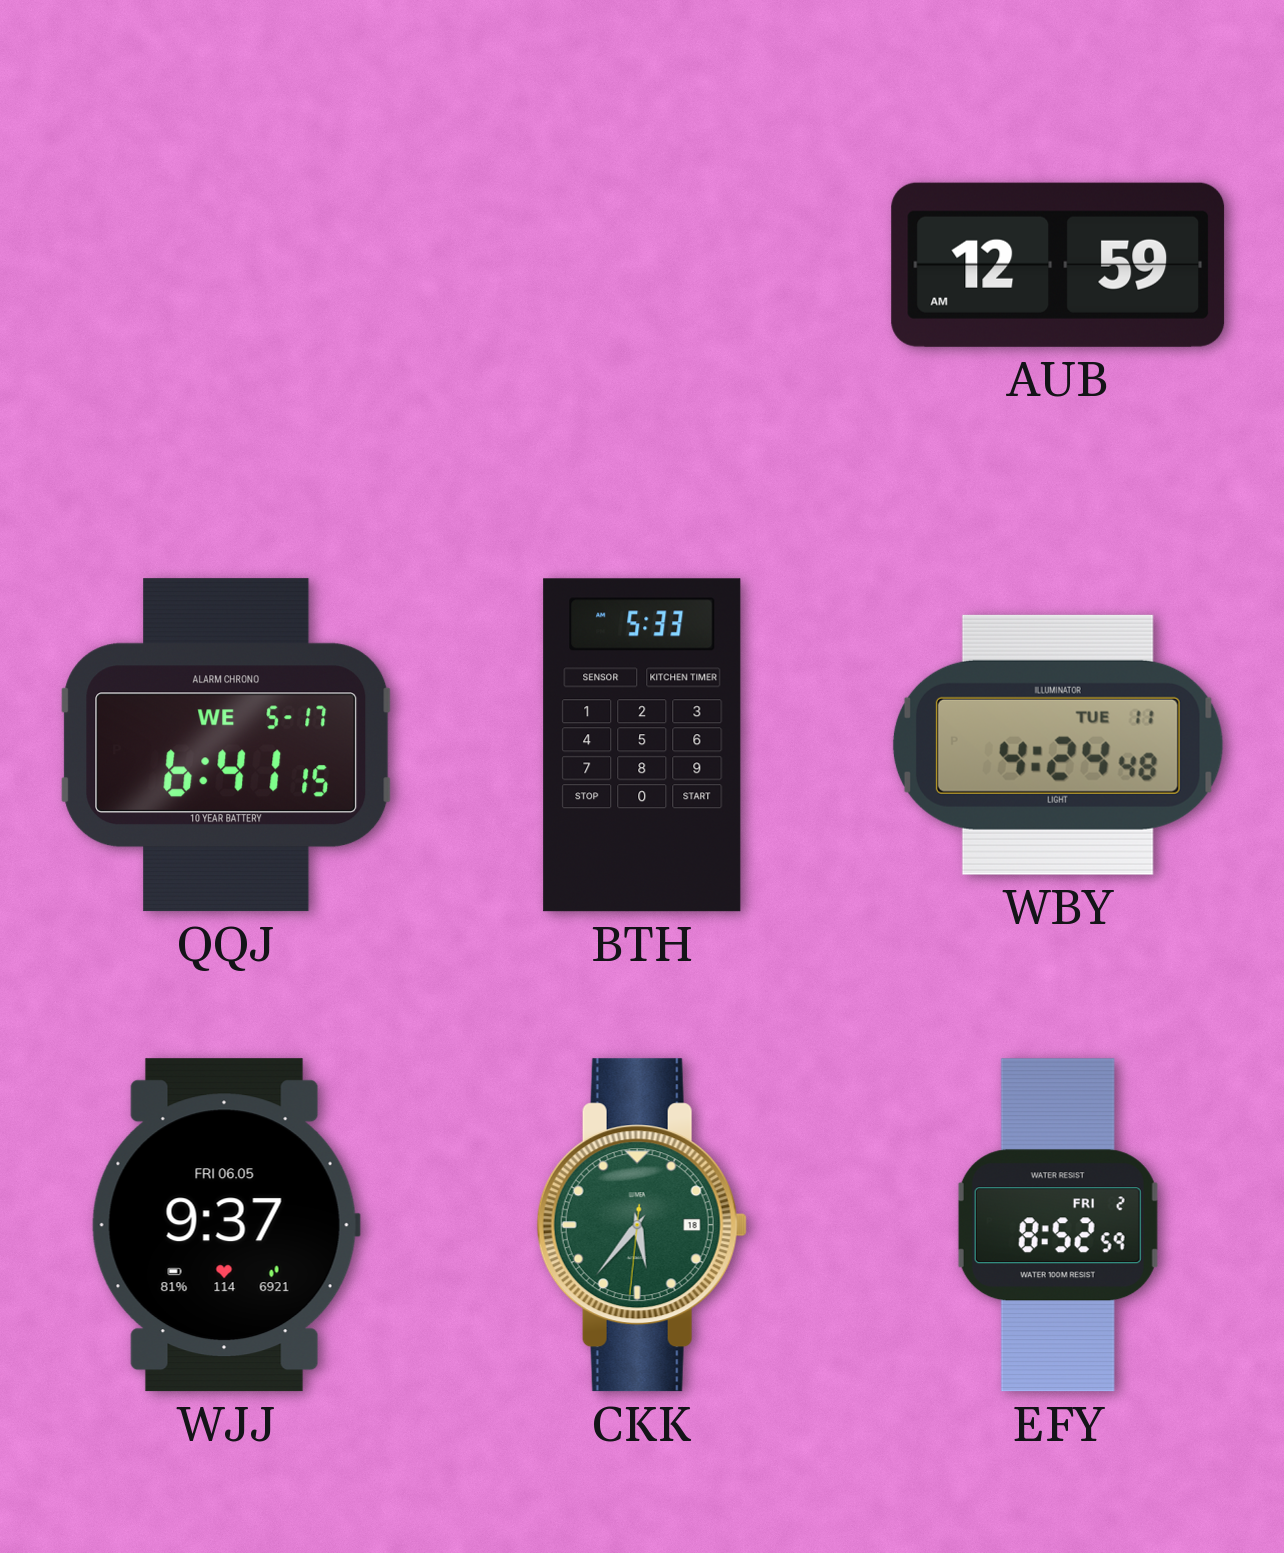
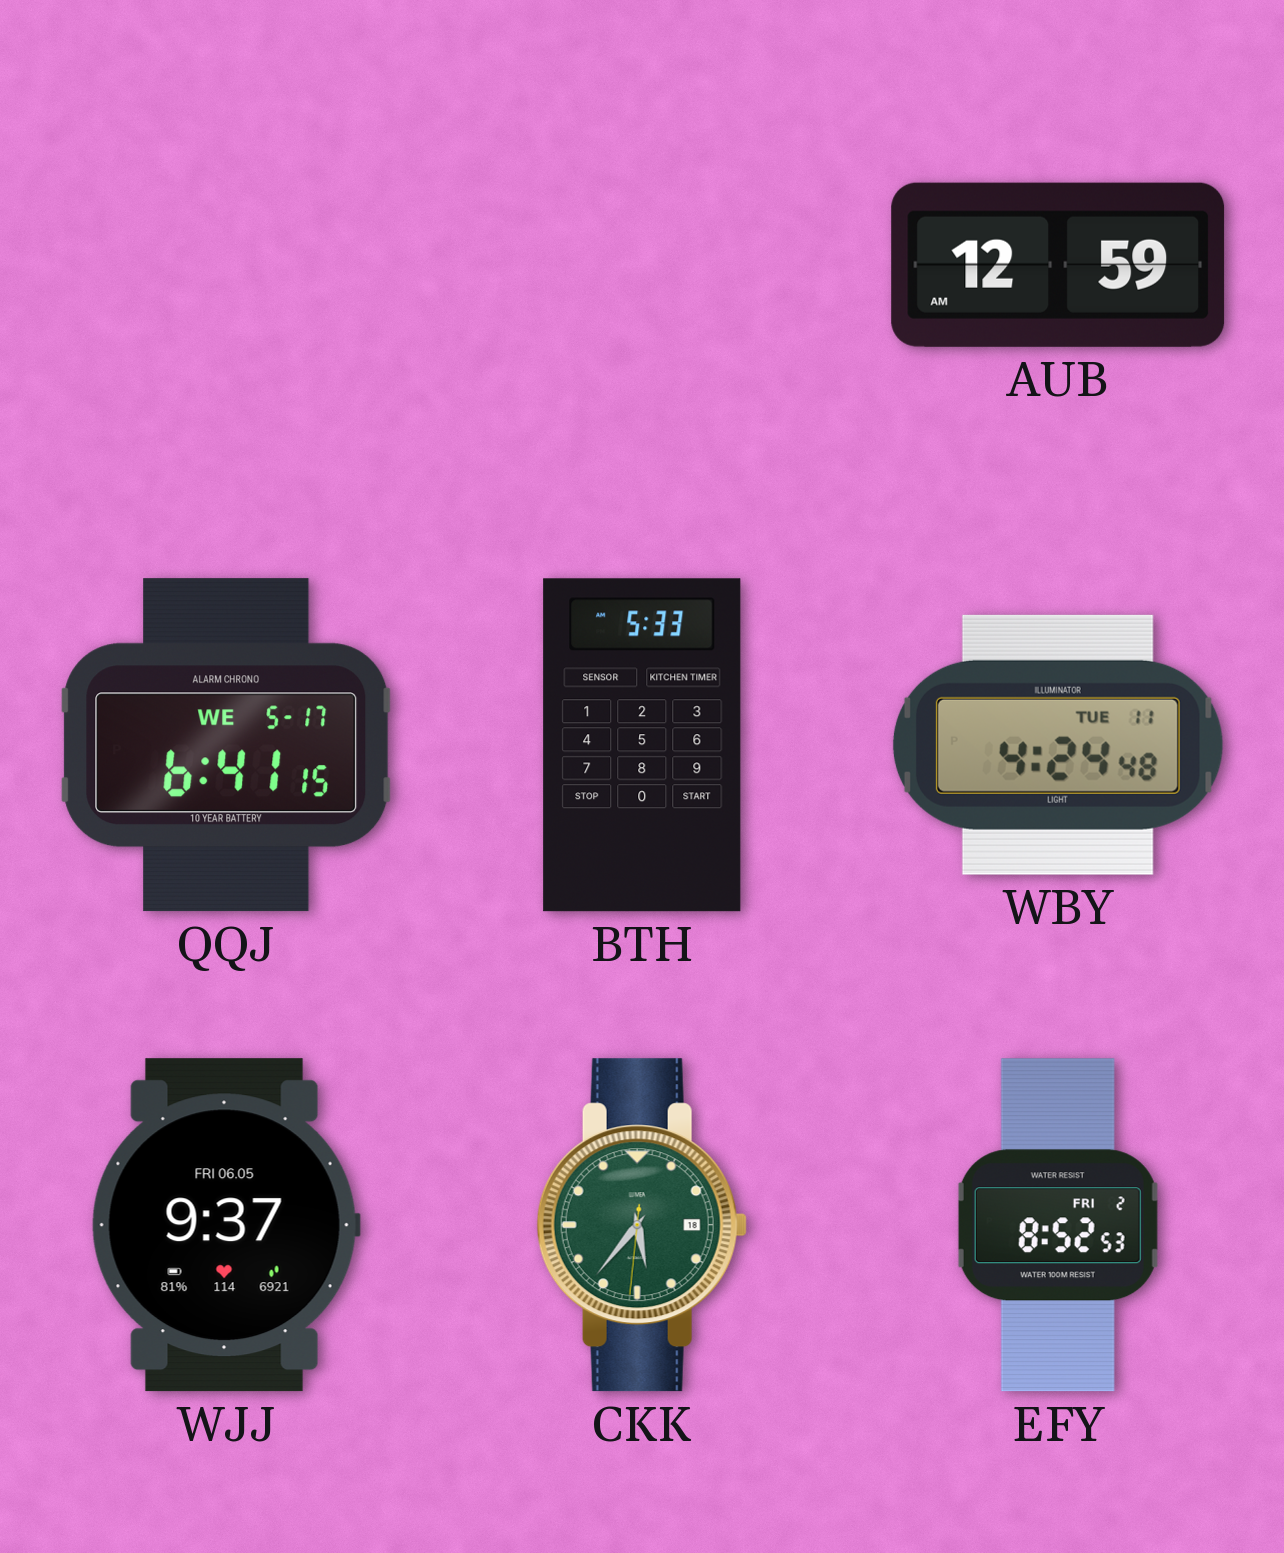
EFY: 8:52:59 -> 8:52:53 (1058, 1225)
